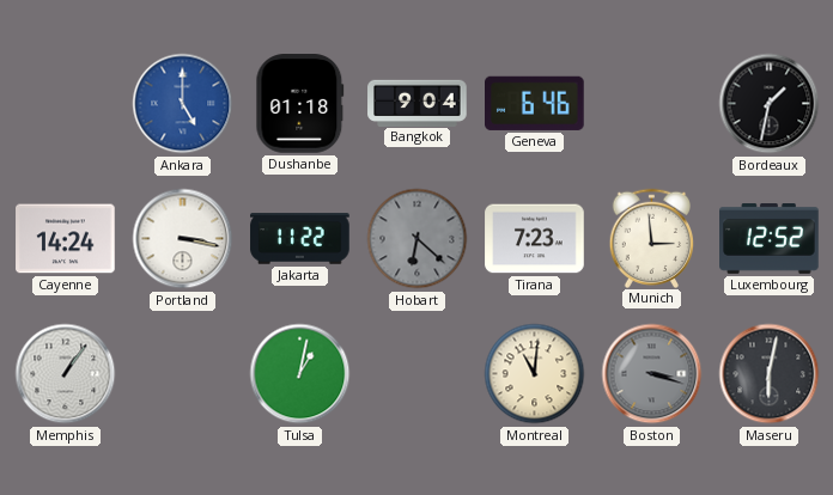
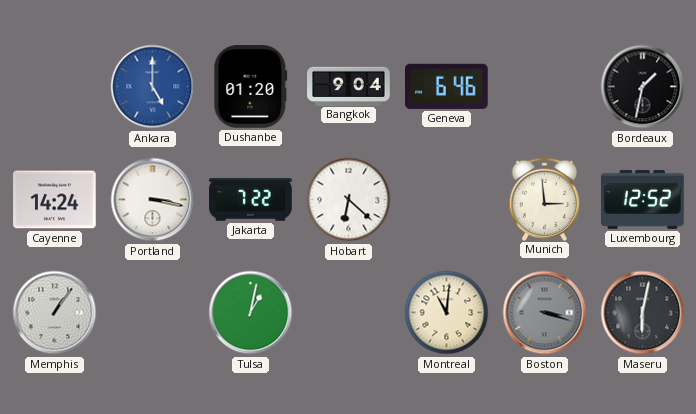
Dushanbe: 01:18 -> 01:20 (251, 87)
Jakarta: 11:22 -> 7:22 (251, 200)
Hobart dial: grey -> white (349, 200)
Tirana: 7:23 -> none (535, 239)
